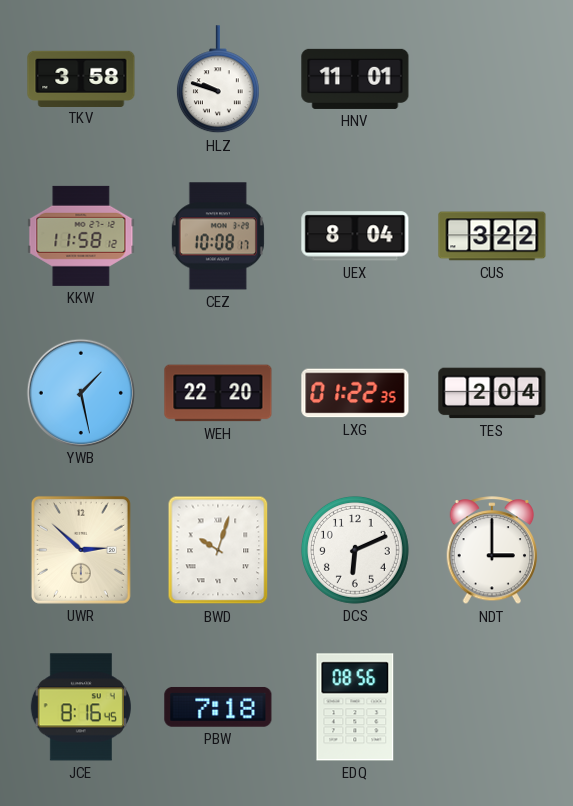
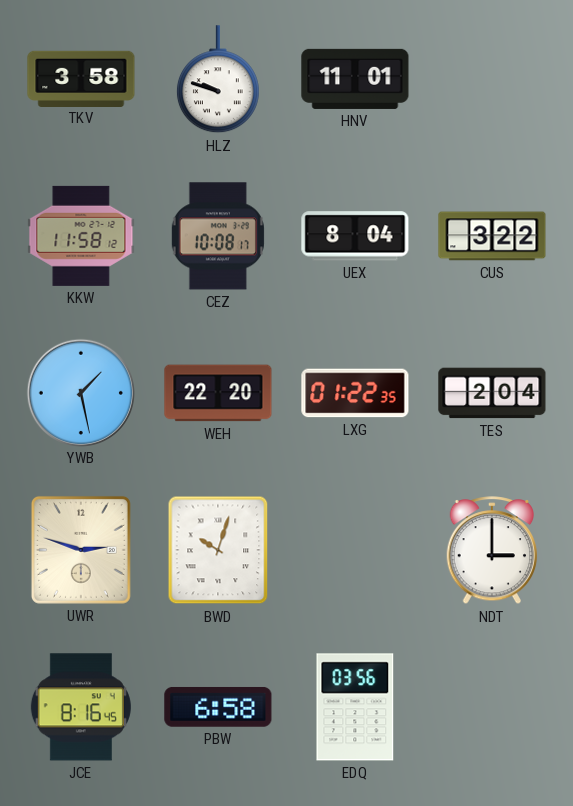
UWR: 2:52 -> 2:48 (81, 550)
DCS: 6:11 -> none (355, 550)
PBW: 7:18 -> 6:58 (218, 707)
EDQ: 08:56 -> 03:56 (355, 707)
